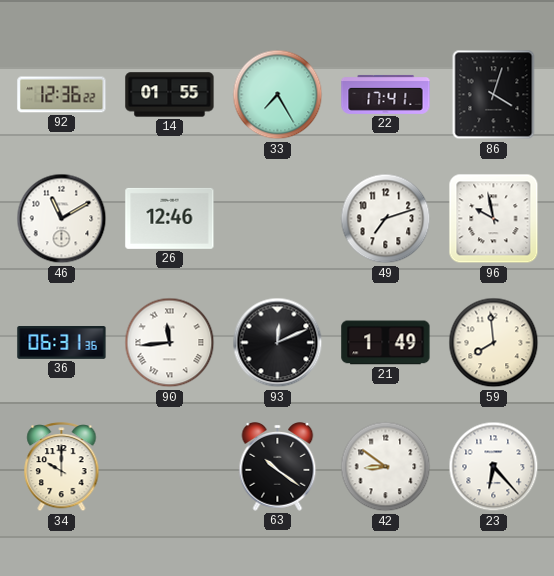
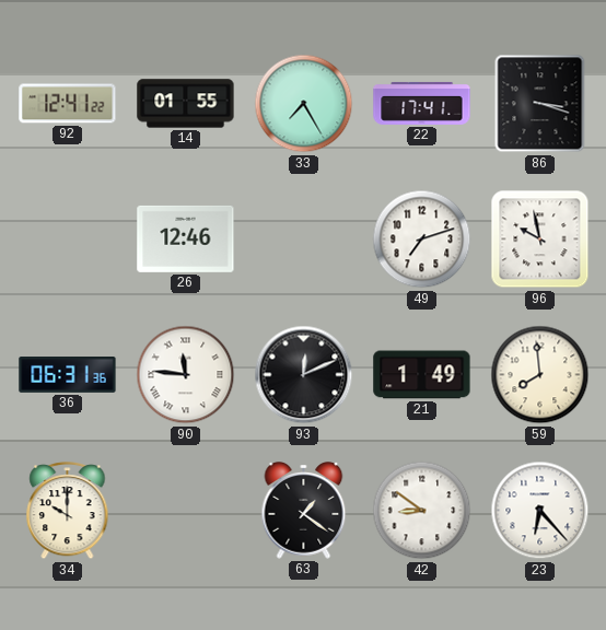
92: 12:36 -> 12:41 (68, 104)
86: 4:03 -> 3:18 (540, 104)
46: 11:10 -> none (62, 219)
90: 11:44 -> 11:46 (186, 375)
63: 10:21 -> 1:21 (304, 511)
